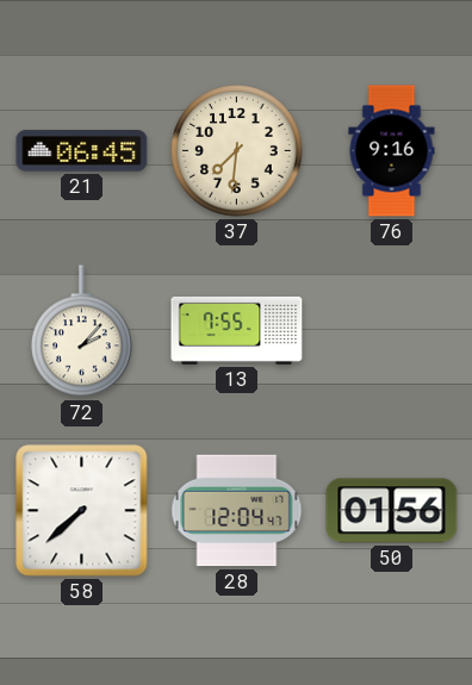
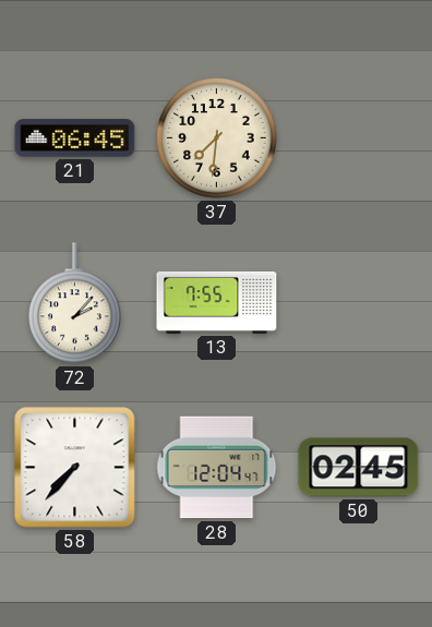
76: 9:16 -> none (392, 151)
58: 7:38 -> 7:37 (75, 468)
50: 01:56 -> 02:45 (359, 468)
